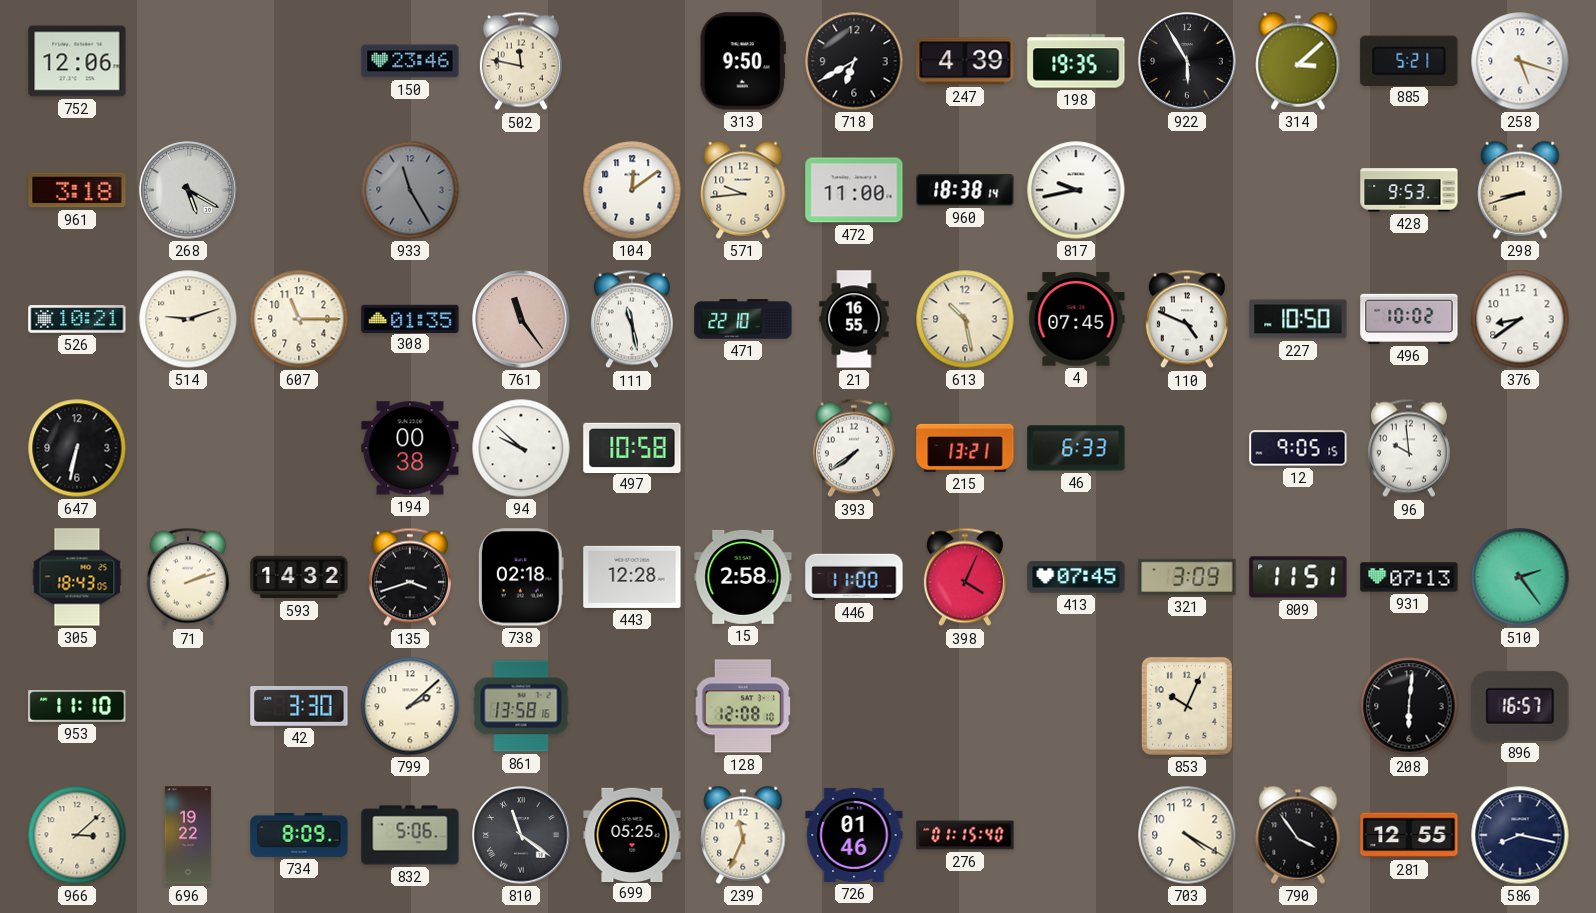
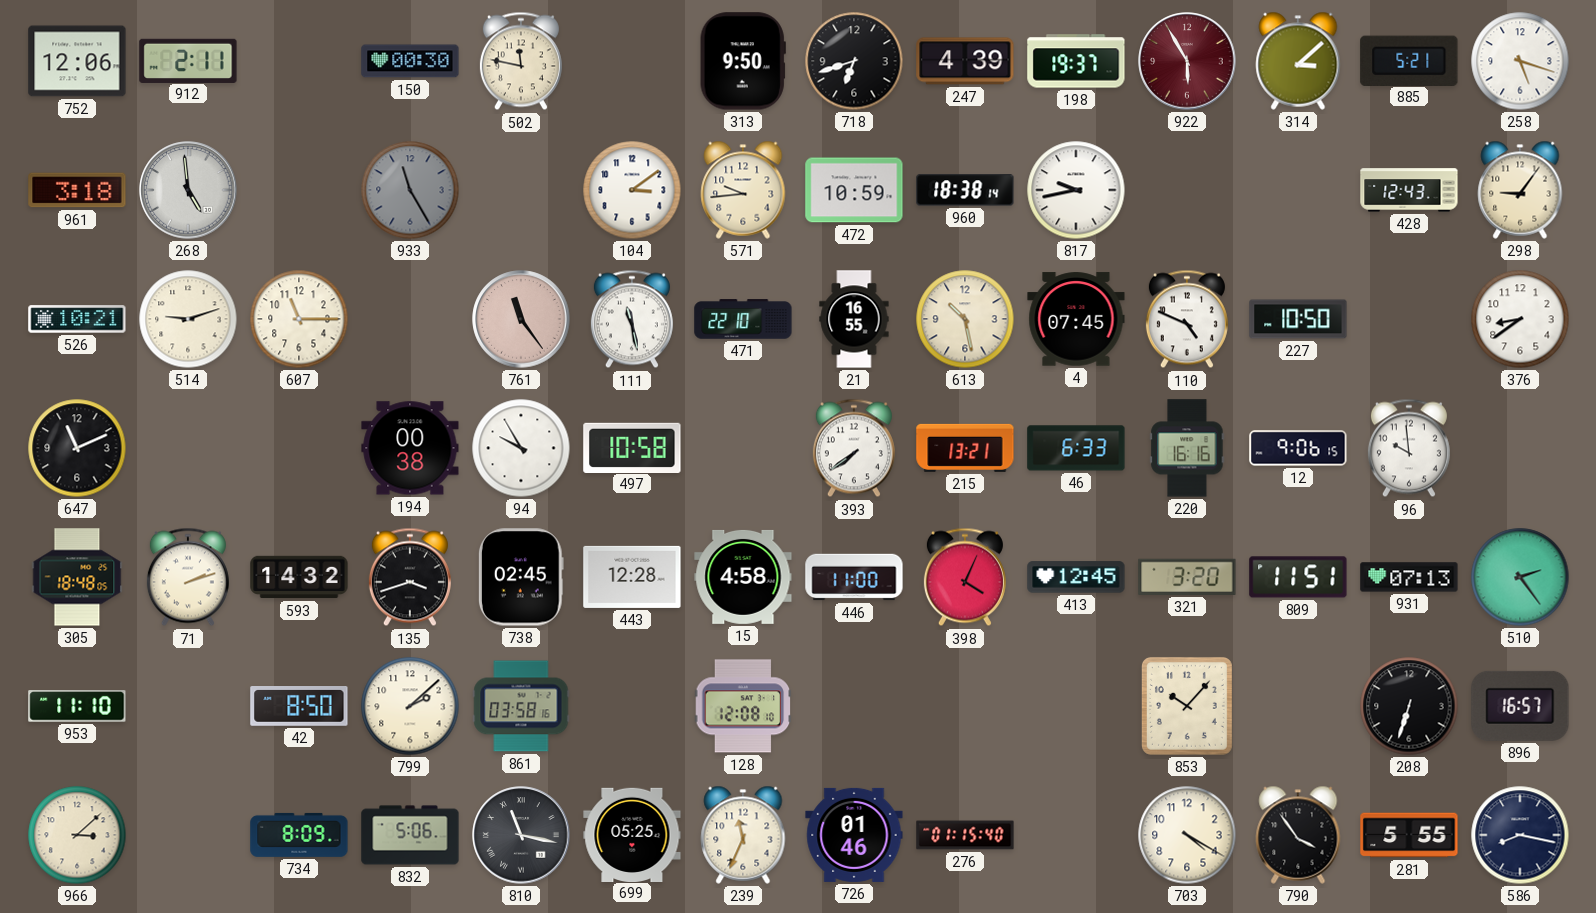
912: none -> 2:11 (188, 60)
150: 23:46 -> 00:30 (410, 61)
718: 6:40 -> 6:42 (854, 61)
198: 19:35 -> 19:37 (1076, 61)
922 dial: black -> burgundy (1187, 61)
268: 5:20 -> 4:59 (188, 190)
104: 12:09 -> 3:09 (632, 190)
472: 11:00 -> 10:59 (854, 190)
428: 9:53 -> 12:43 (1409, 190)
298: 8:42 -> 9:06 (1520, 190)
308: 01:35 -> none (410, 318)
496: 10:02 -> none (1409, 319)
647: 6:32 -> 11:11 (77, 448)
94: 9:52 -> 9:55 (521, 448)
220: none -> 16:16 (1187, 448)
12: 9:05 -> 9:06 (1298, 448)
305: 18:43 -> 18:48 (77, 577)
738: 02:18 -> 02:45 (521, 577)
15: 2:58 -> 4:58 (743, 577)
413: 07:45 -> 12:45 (1076, 577)
321: 3:09 -> 3:20 (1187, 577)
42: 3:30 -> 8:50 (299, 707)
861: 13:58 -> 03:58 (521, 706)
853: 10:04 -> 10:07 (1187, 706)
208: 6:01 -> 6:33 (1409, 706)
696: 19:22 -> none (188, 835)
810: 11:21 -> 11:17 (521, 835)
281: 12:55 -> 5:55 (1409, 835)
